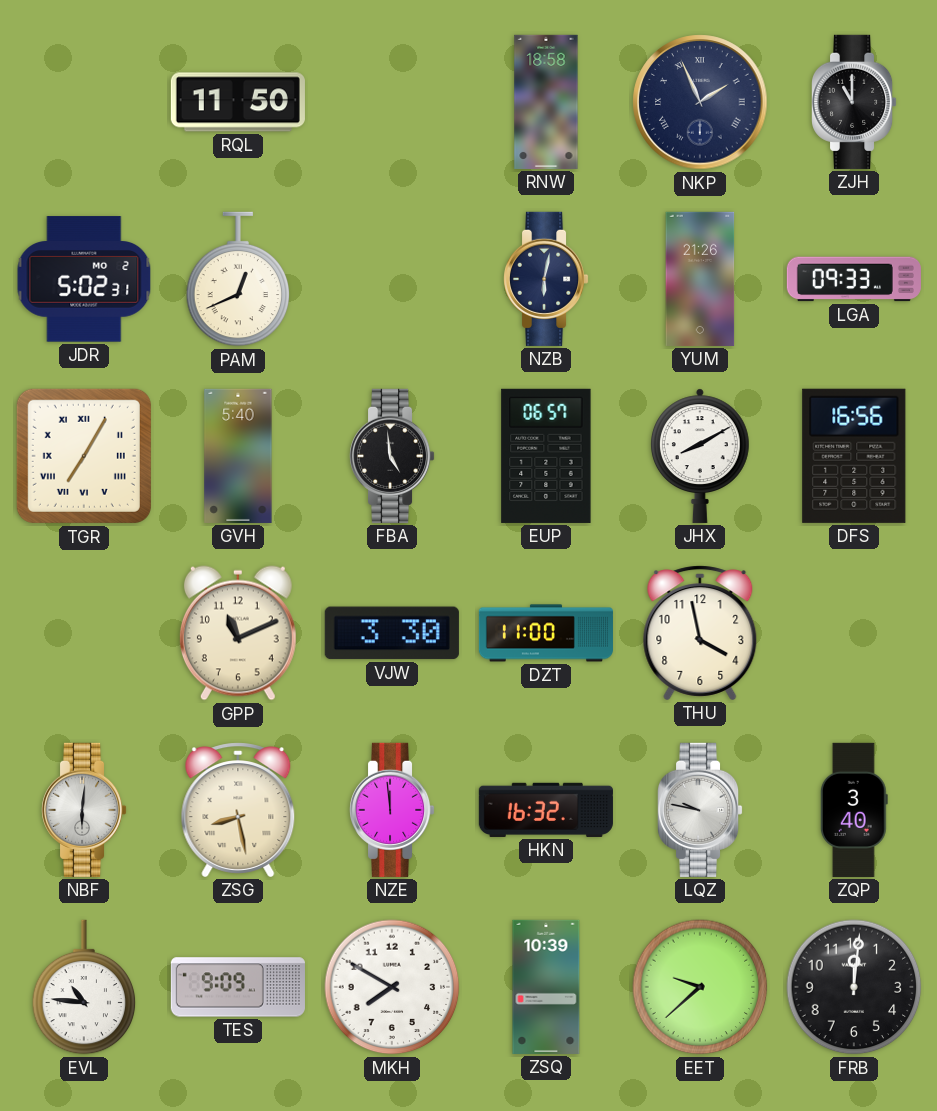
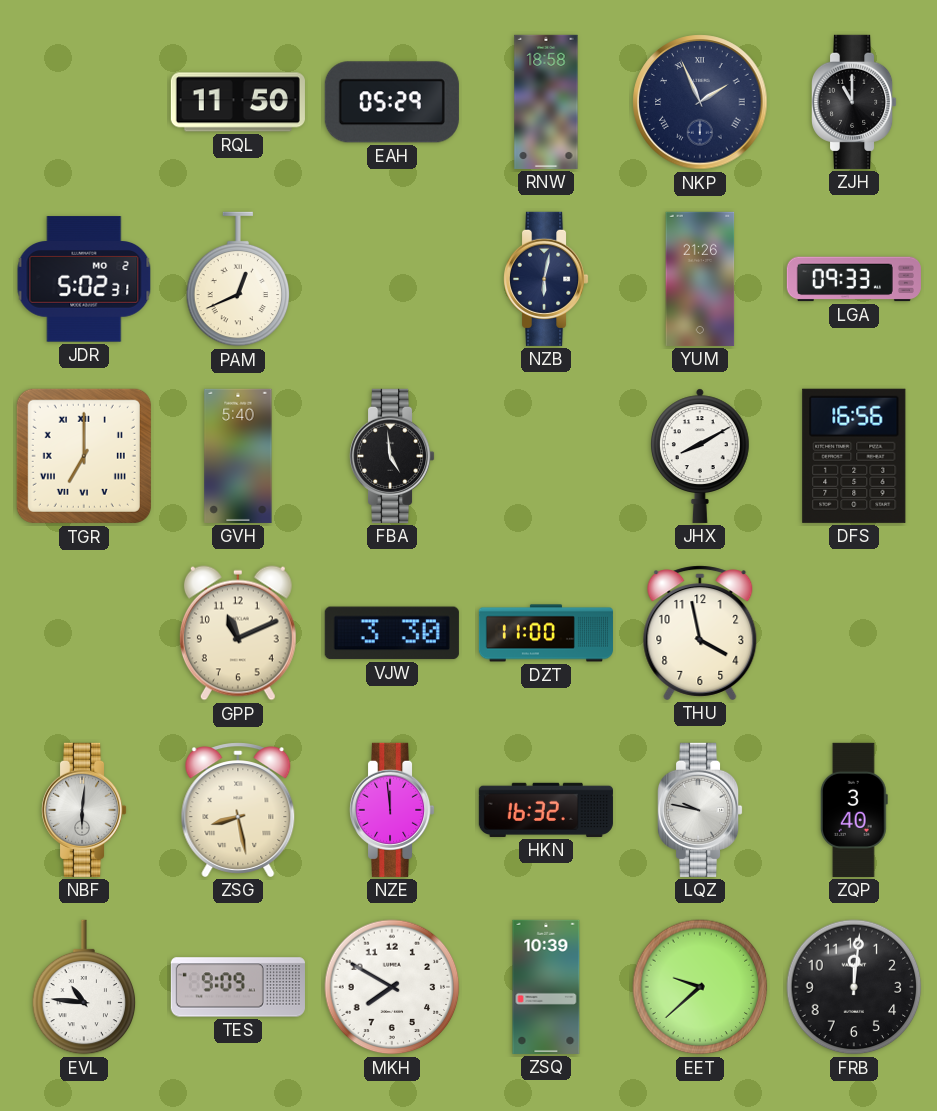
EAH: none -> 05:29 (392, 102)
TGR: 7:05 -> 7:00 (84, 456)
EUP: 06:57 -> none (546, 456)
